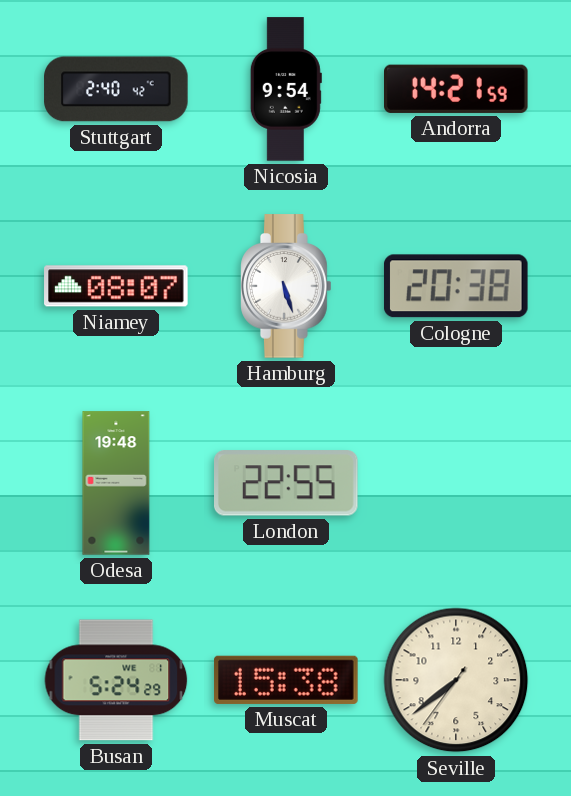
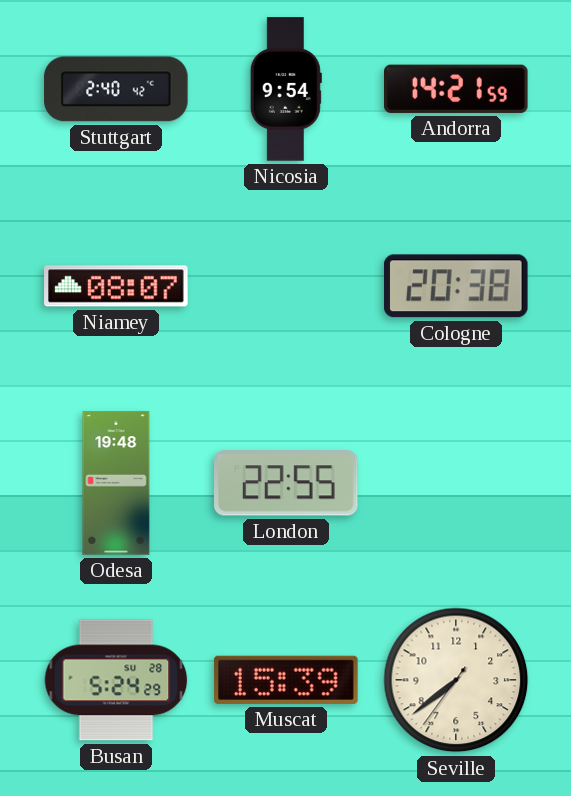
Hamburg: 5:27 -> none (286, 286)
Busan date: WE 1 -> SU 28 (116, 680)
Muscat: 15:38 -> 15:39 (286, 680)
